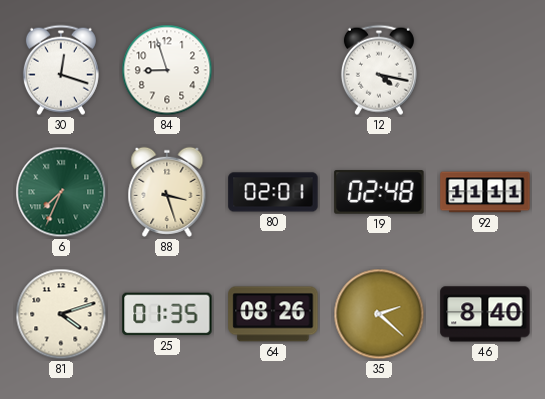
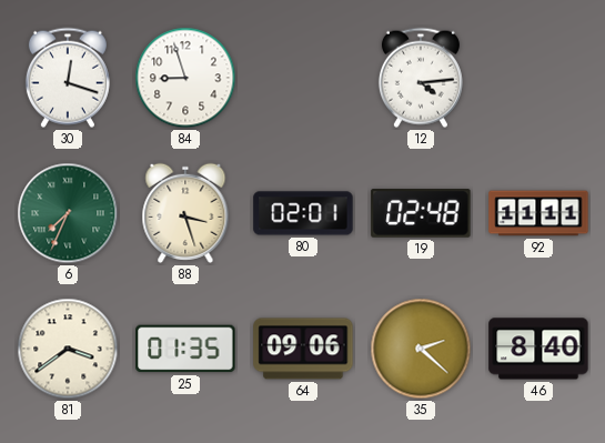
12: 4:17 -> 4:14 (421, 78)
81: 4:12 -> 3:39 (68, 349)
64: 08:26 -> 09:06 (303, 349)
